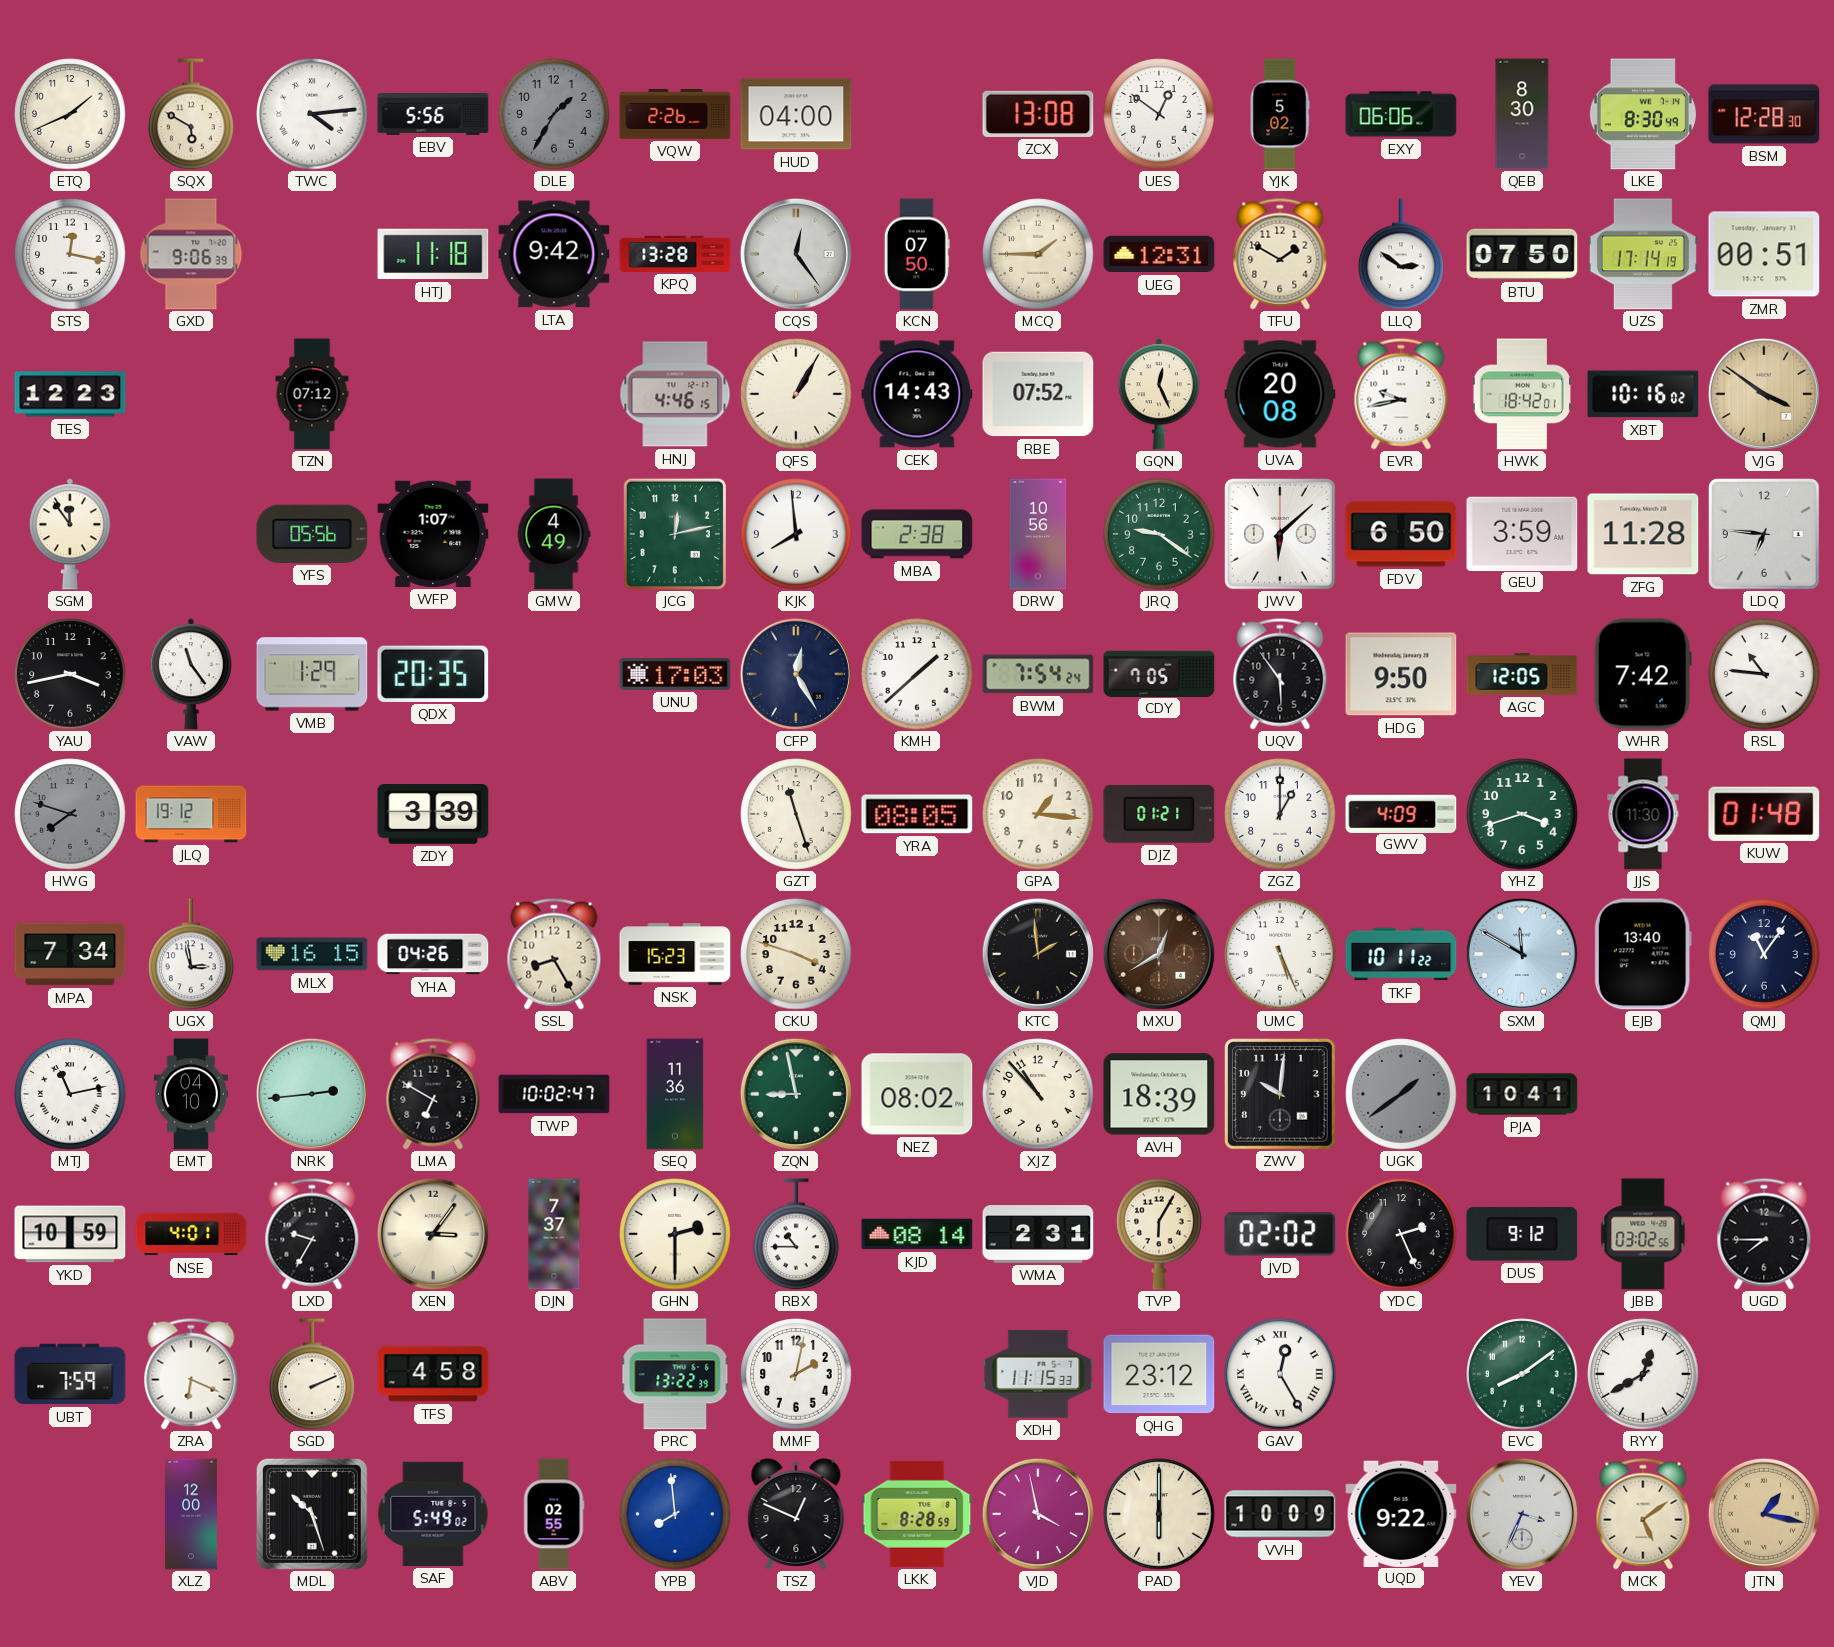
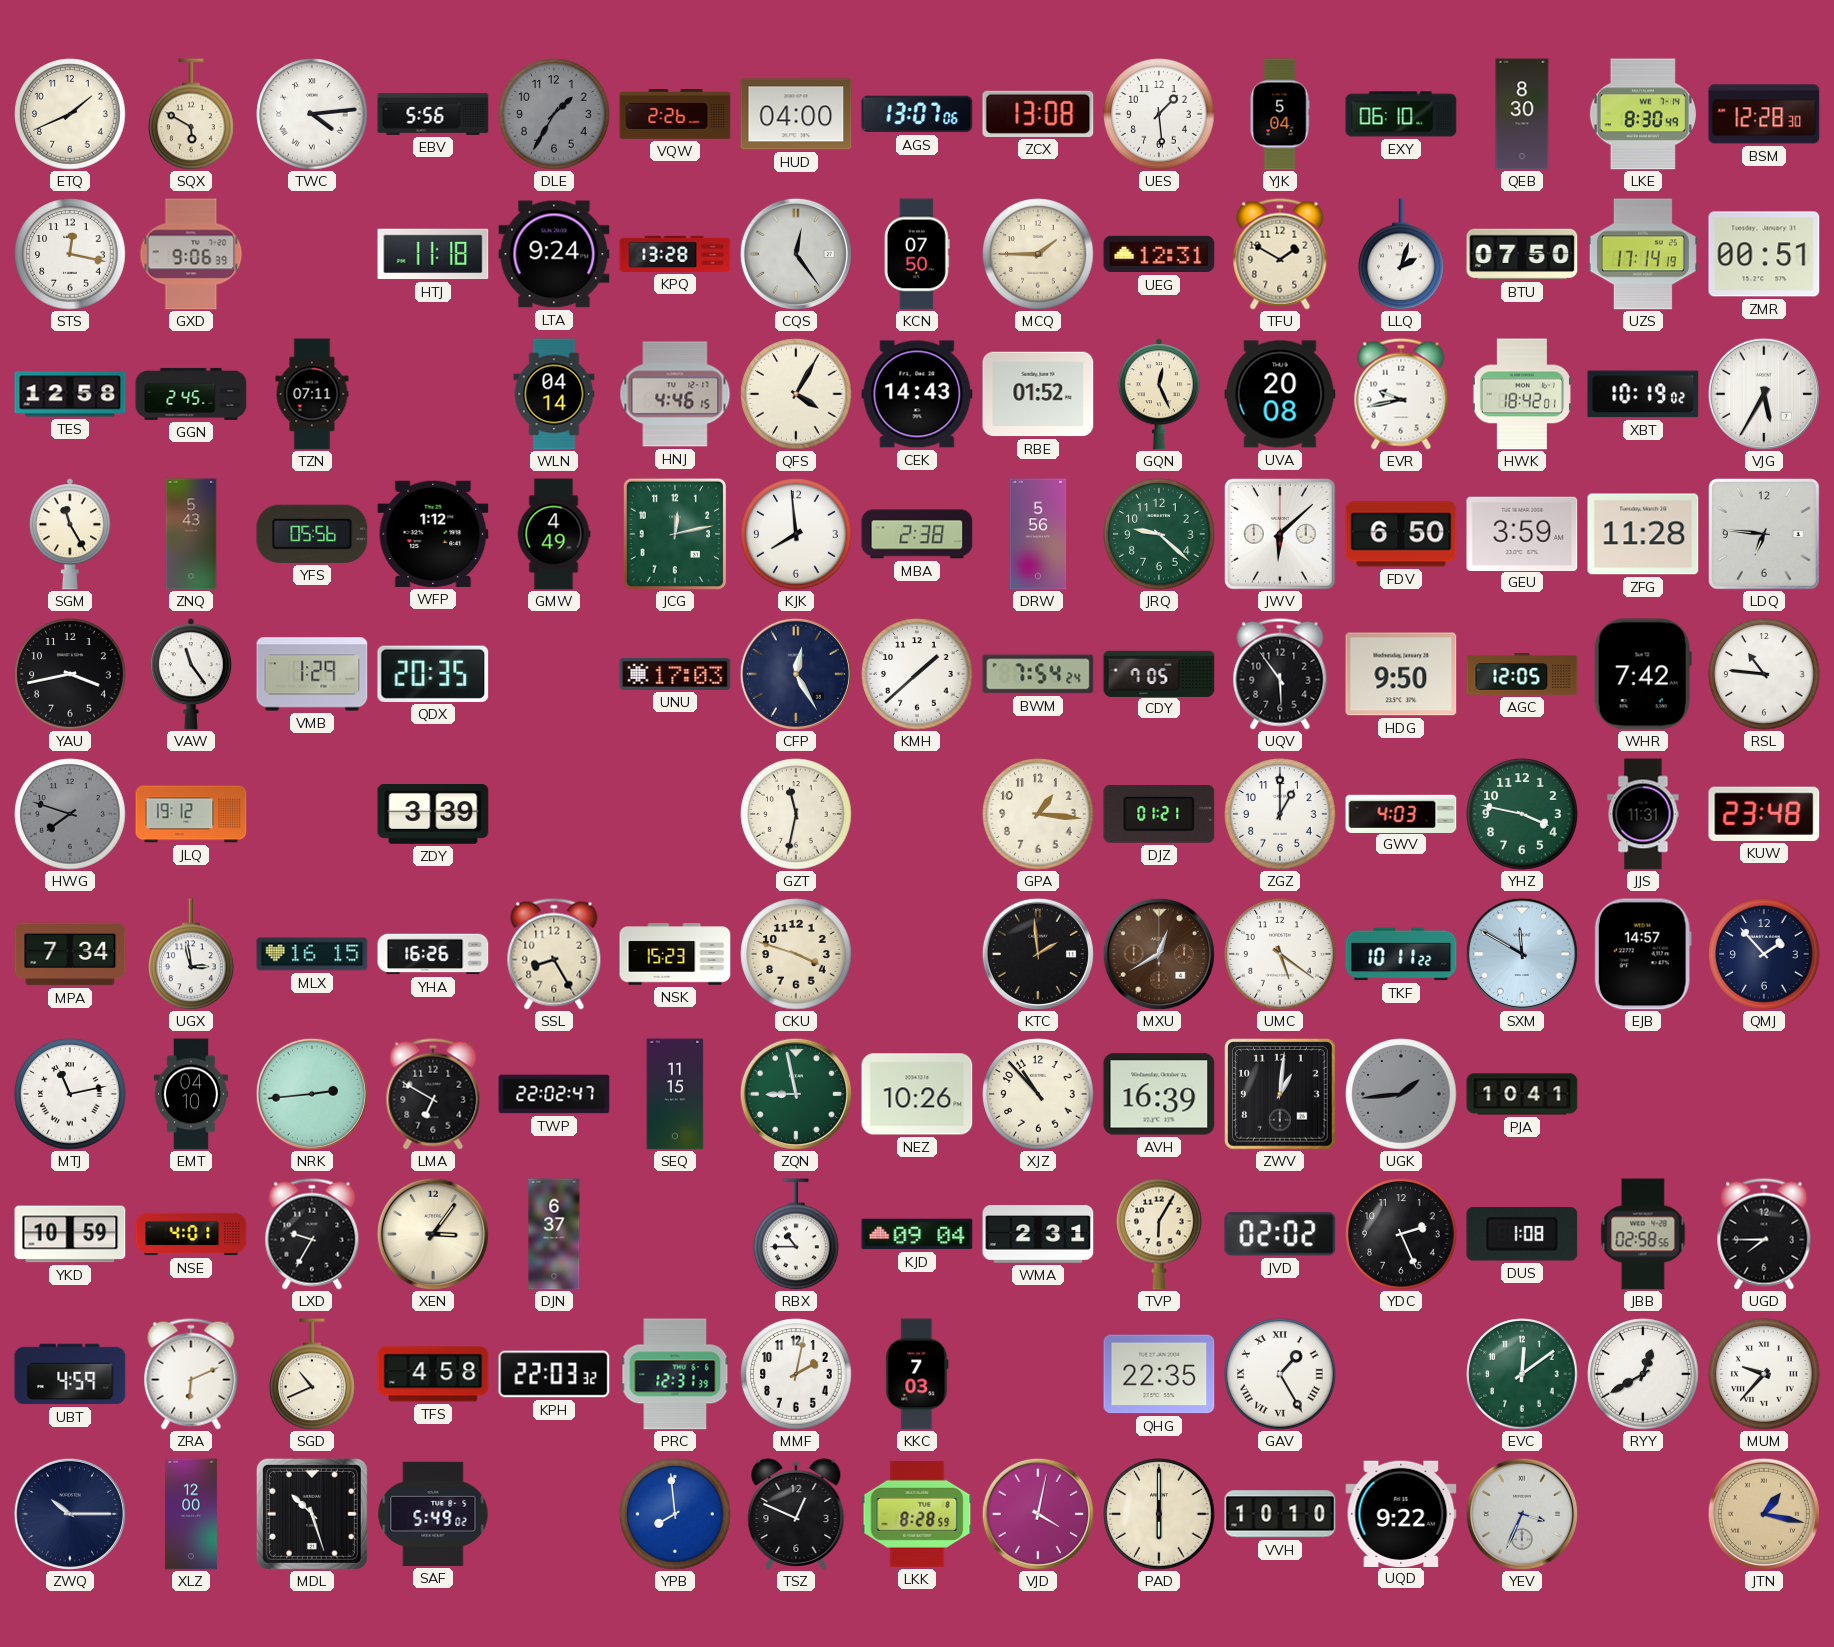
AGS: none -> 13:07 (917, 114)
UES: 12:51 -> 1:29 (1159, 114)
YJK: 5:02 -> 5:04 (1280, 114)
EXY: 06:06 -> 06:10 (1401, 114)
LTA: 9:42 -> 9:24 (554, 254)
LLQ: 2:51 -> 2:03 (1401, 254)
TES: 12:23 -> 12:58 (70, 394)
GGN: none -> 2:45 (191, 394)
TZN: 07:12 -> 07:11 (312, 394)
WLN: none -> 04:14 (554, 394)
QFS: 1:05 -> 4:05 (796, 394)
RBE: 07:52 -> 01:52 (1038, 394)
XBT: 10:16 -> 10:19 (1643, 394)
VJG: 3:51 -> 5:35 (1764, 394)
VJG dial: champagne -> white (1764, 394)
SGM: 11:54 -> 11:25 (70, 534)
ZNQ: none -> 5:43 (191, 534)
WFP: 1:07 -> 1:12 (433, 534)
DRW: 10:56 -> 5:56 (1038, 534)
JRQ: 9:21 -> 9:22 (1159, 534)
GZT: 11:27 -> 11:32 (796, 814)
YRA: 08:05 -> none (917, 814)
GWV: 4:09 -> 4:03 (1401, 813)
YHZ: 3:42 -> 3:47 (1522, 814)
JJS: 11:30 -> 11:31 (1643, 814)
KUW: 01:48 -> 23:48 (1764, 814)
YHA: 04:26 -> 16:26 (433, 954)
UMC: 5:26 -> 5:21 (1280, 954)
EJB: 13:40 -> 14:57 (1643, 954)
QMJ: 11:06 -> 1:53 (1764, 954)
TWP: 10:02 -> 22:02 (554, 1094)
SEQ: 11:36 -> 11:15 (675, 1094)
NEZ: 08:02 -> 10:26 (917, 1094)
AVH: 18:39 -> 16:39 (1159, 1094)
ZWV: 10:01 -> 1:01 (1281, 1095)
UGK: 1:39 -> 1:44 (1401, 1094)
DJN: 7:37 -> 6:37 (554, 1234)
GHN: 2:30 -> none (675, 1234)
KJD: 08:14 -> 09:04 (917, 1234)
DUS: 9:12 -> 1:08 (1522, 1234)
JBB: 03:02 -> 02:58 (1643, 1234)
UBT: 7:59 -> 4:59 (70, 1374)
ZRA: 6:19 -> 6:11 (191, 1374)
SGD: 2:11 -> 10:41 (312, 1374)
KPH: none -> 22:03 (554, 1374)
PRC: 13:22 -> 12:31 (675, 1374)
KKC: none -> 7:03 (917, 1374)
XDH: 11:15 -> none (1038, 1374)
QHG: 23:12 -> 22:35 (1159, 1374)
GAV: 12:25 -> 1:25 (1280, 1374)
EVC: 8:09 -> 12:09 (1522, 1374)
MUM: none -> 9:37 (1764, 1374)
ZWQ: none -> 10:15 (70, 1514)
ABV: 02:55 -> none (554, 1514)
VJD: 3:58 -> 4:02 (1038, 1514)
VVH: 10:09 -> 10:10 (1280, 1514)
MCK: 5:09 -> none (1643, 1514)
